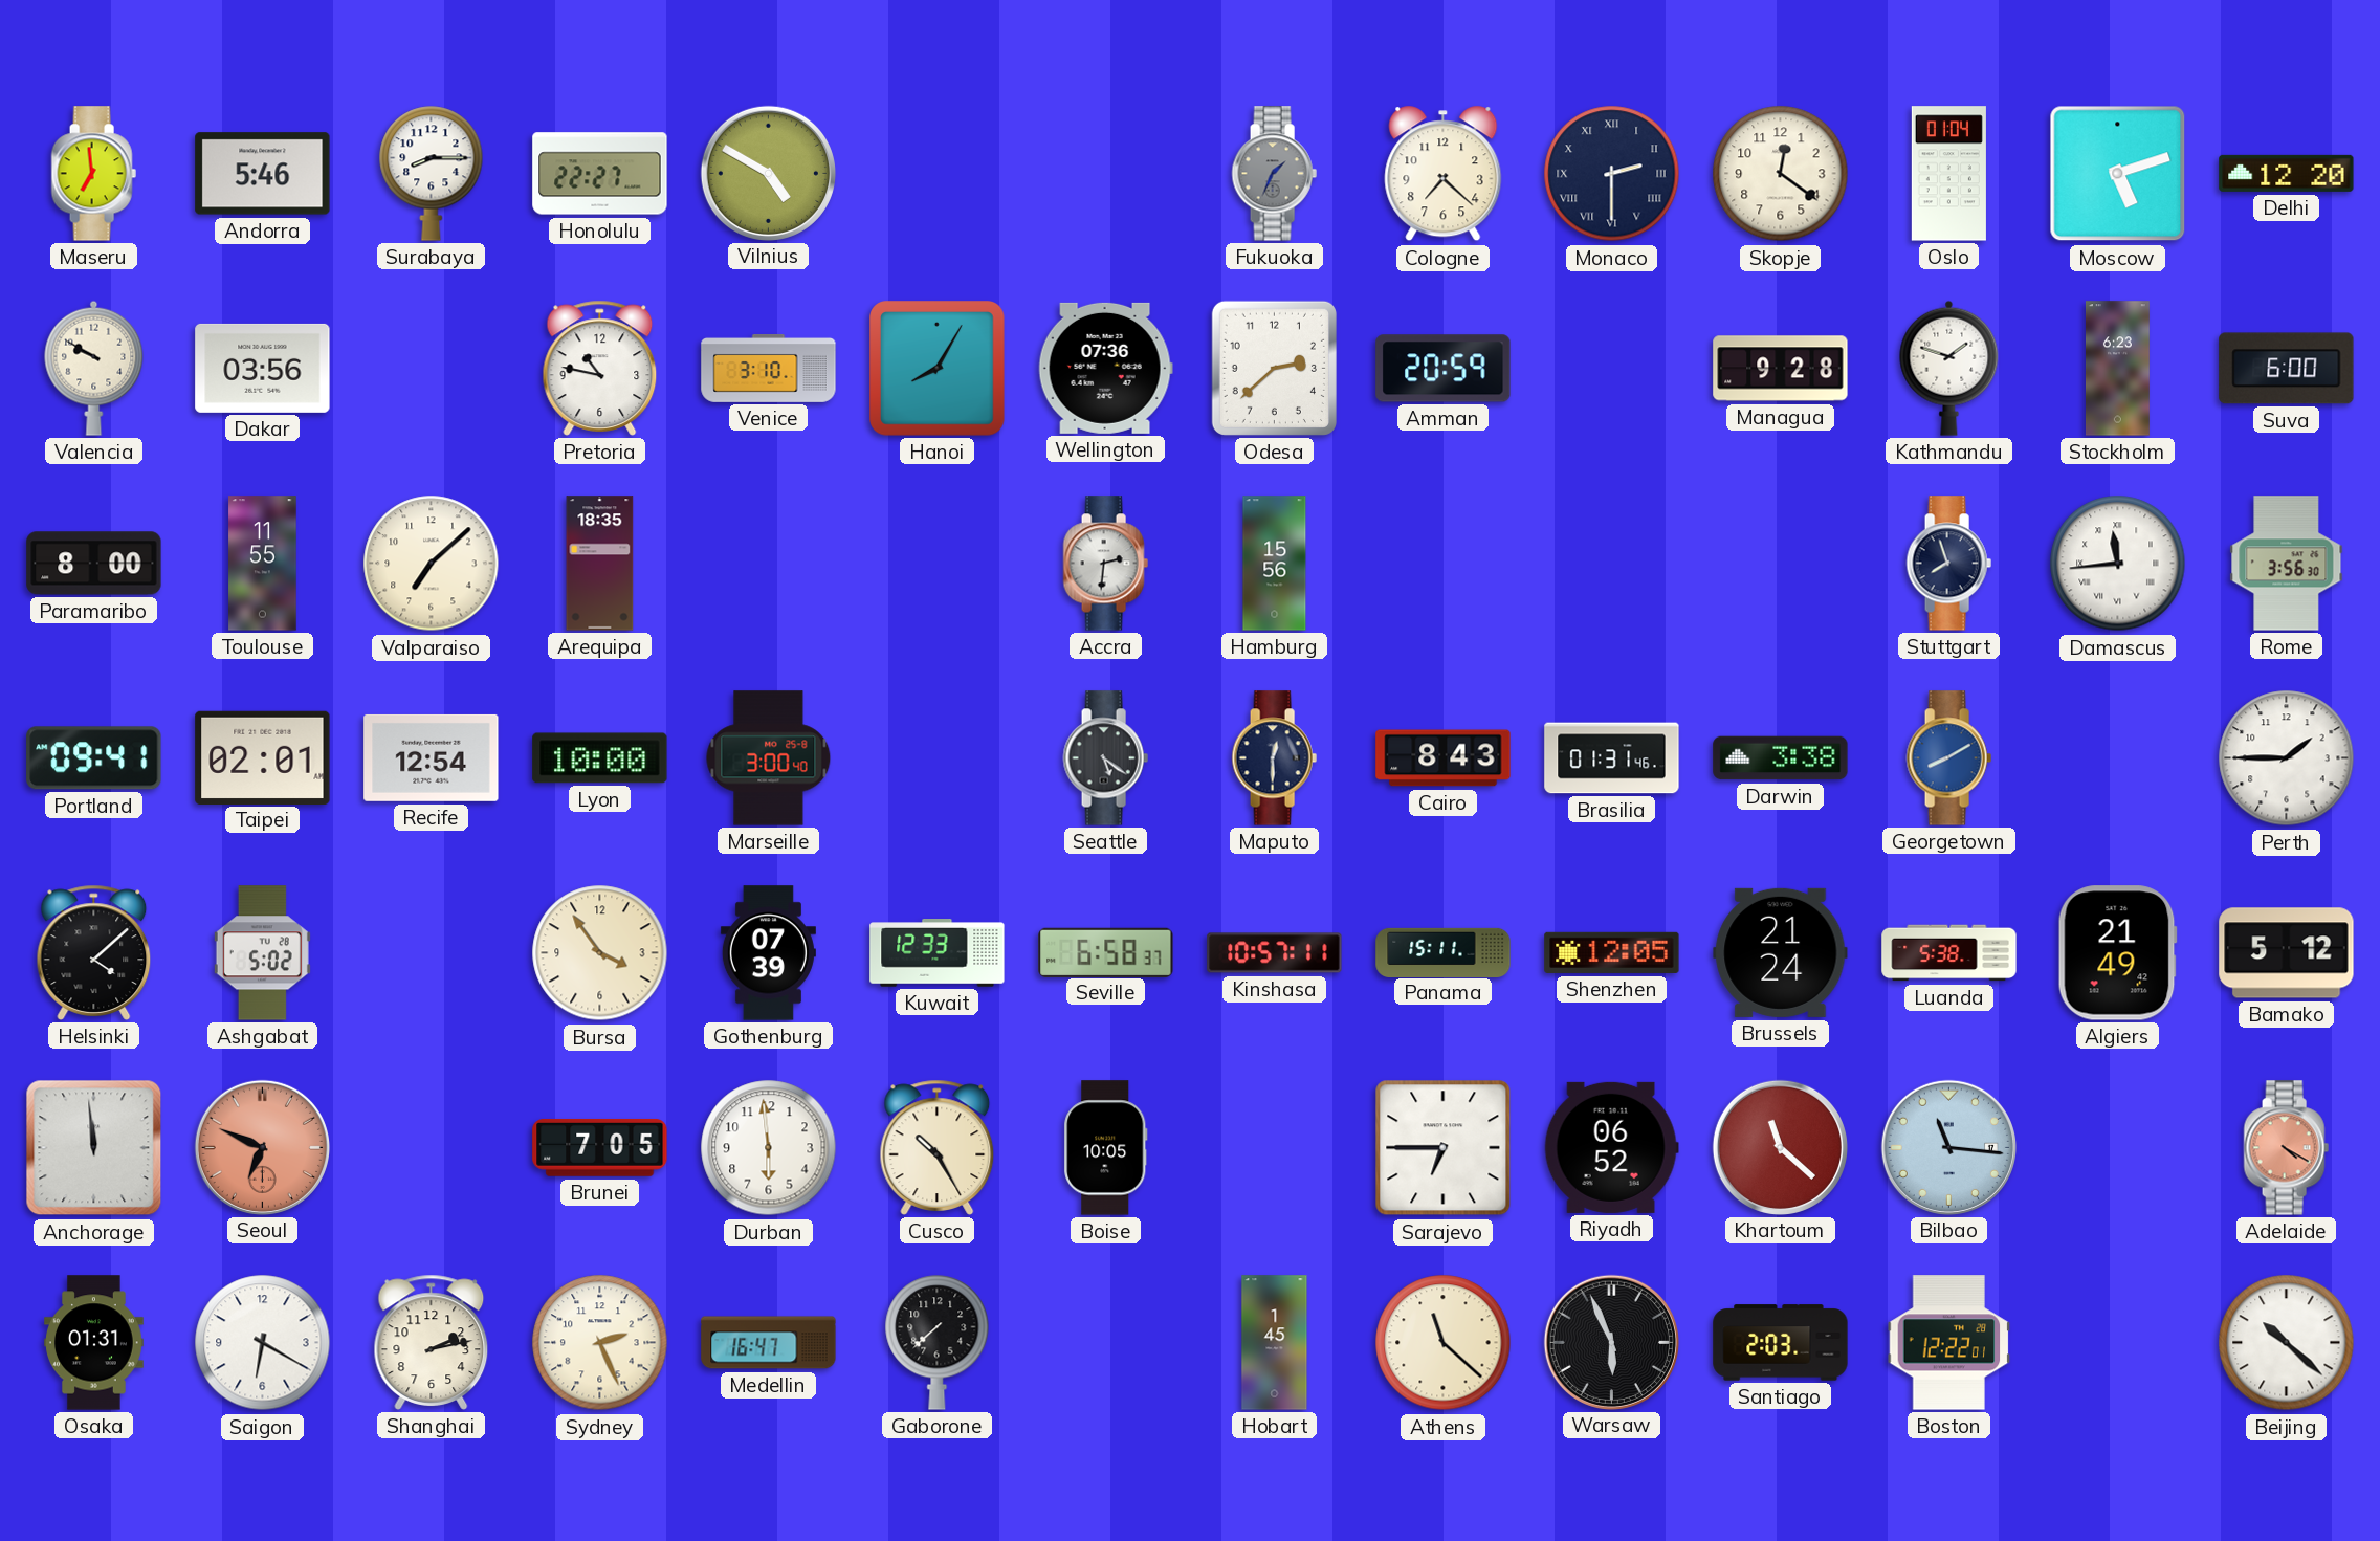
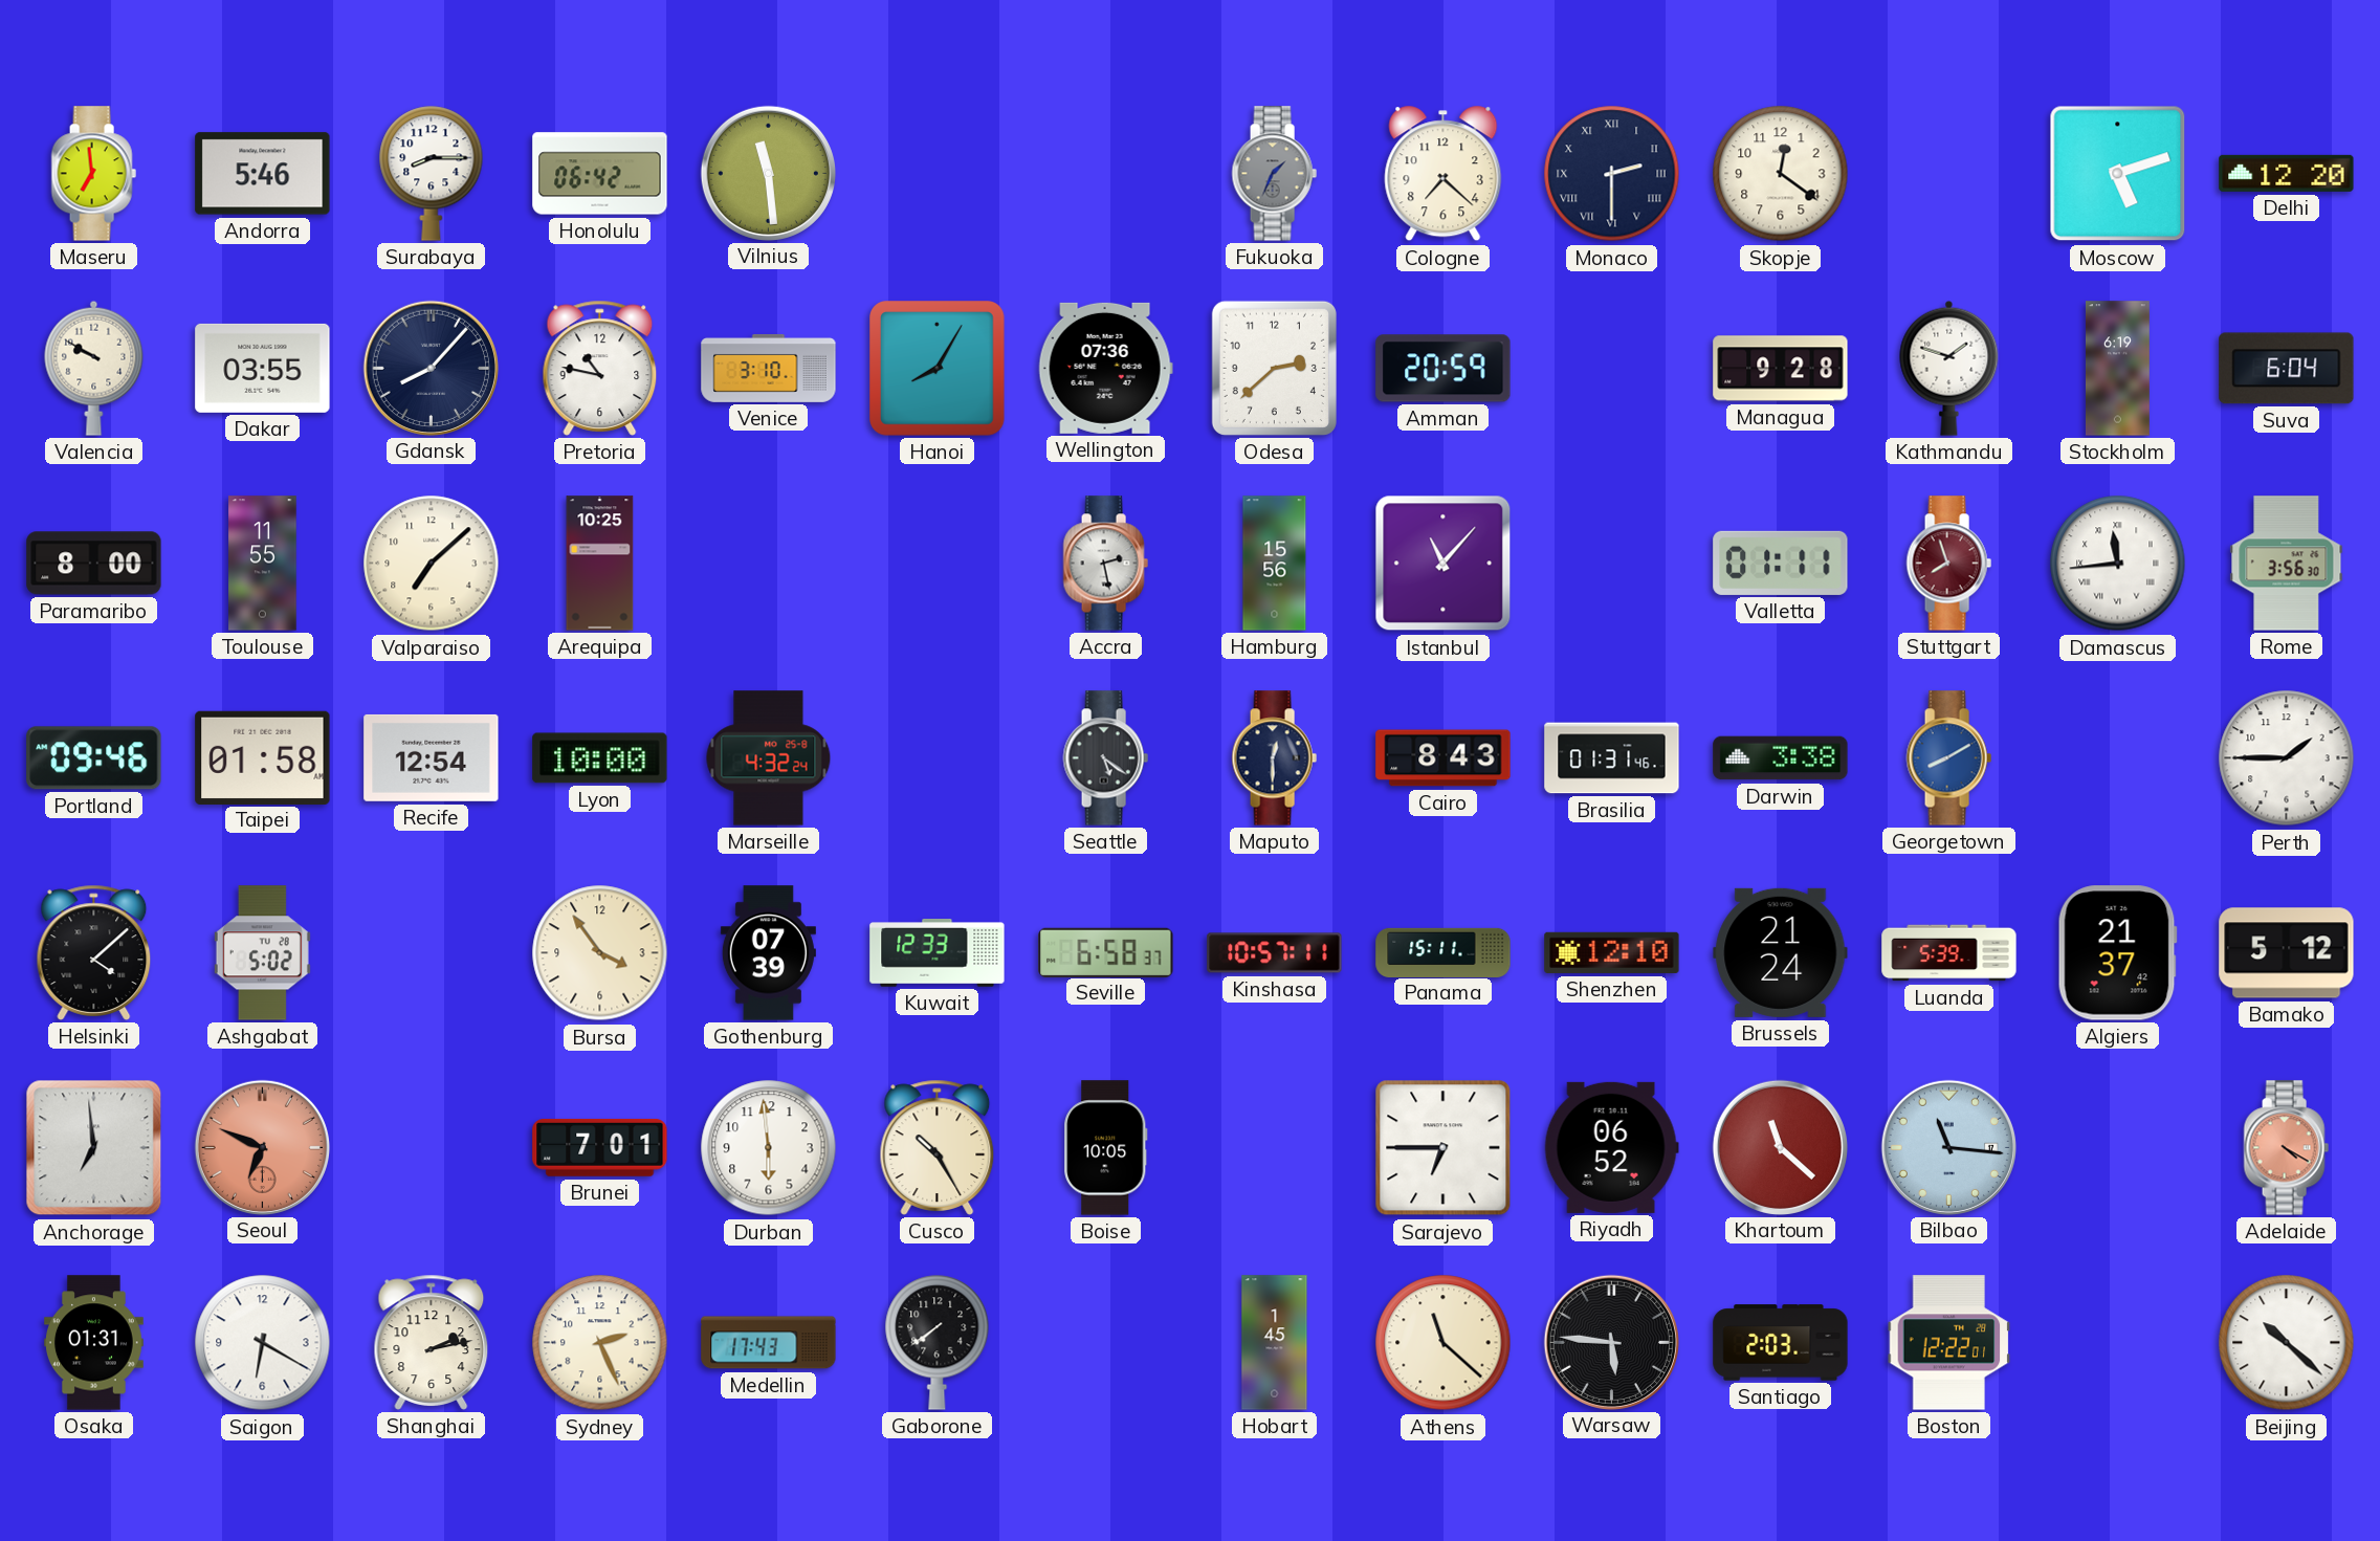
Honolulu: 22:27 -> 06:42 (600, 174)
Vilnius: 4:50 -> 11:29 (768, 173)
Oslo: 01:04 -> none (1948, 174)
Dakar: 03:56 -> 03:55 (263, 368)
Gdansk: none -> 8:07 (431, 368)
Stockholm: 6:23 -> 6:19 (2117, 369)
Suva: 6:00 -> 6:04 (2287, 369)
Arequipa: 18:35 -> 10:25 (600, 564)
Accra: 2:31 -> 2:28 (1105, 564)
Istanbul: none -> 11:07 (1444, 564)
Valletta: none -> 01:11 (1781, 563)
Stuttgart dial: navy -> burgundy (1948, 564)
Portland: 09:41 -> 09:46 (94, 758)
Taipei: 02:01 -> 01:58 (263, 757)
Marseille: 3:00 -> 4:32 (769, 758)
Shenzhen: 12:05 -> 12:10 (1612, 952)
Luanda: 5:38 -> 5:39 (1949, 953)
Algiers: 21:49 -> 21:37 (2117, 953)
Anchorage: 11:59 -> 6:59 (94, 1148)
Brunei: 7:05 -> 7:01 (600, 1147)
Medellin: 16:47 -> 17:43 (769, 1343)
Gaborone: 7:38 -> 7:39 (938, 1342)
Warsaw: 5:56 -> 5:46 (1611, 1342)
